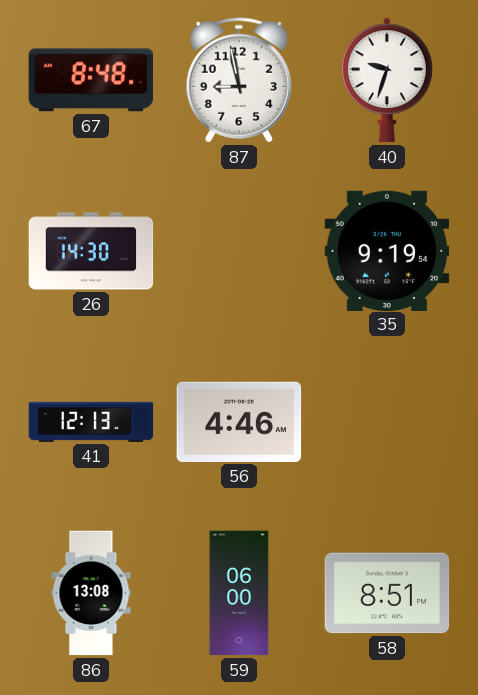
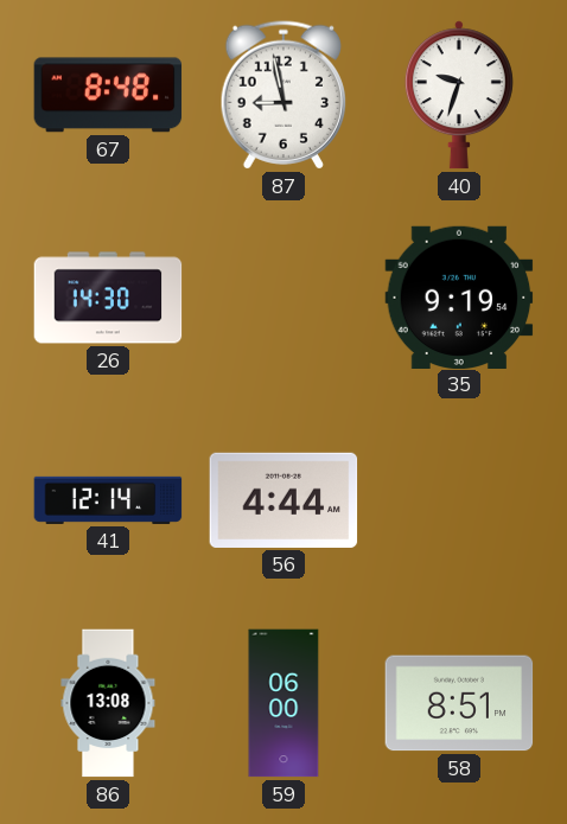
41: 12:13 -> 12:14 (108, 500)
56: 4:46 -> 4:44 (283, 500)
